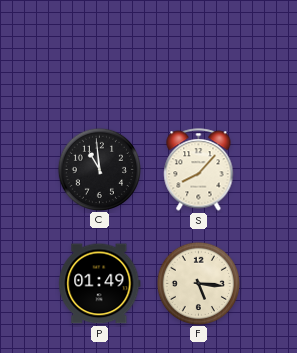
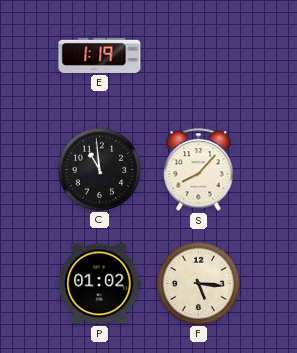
E: none -> 1:19 (100, 55)
P: 01:49 -> 01:02 (100, 284)
